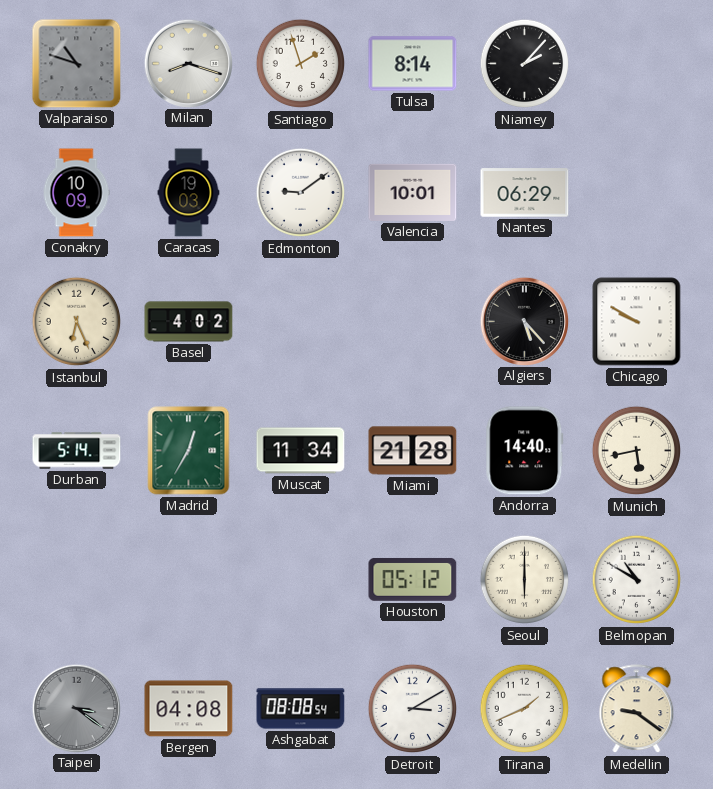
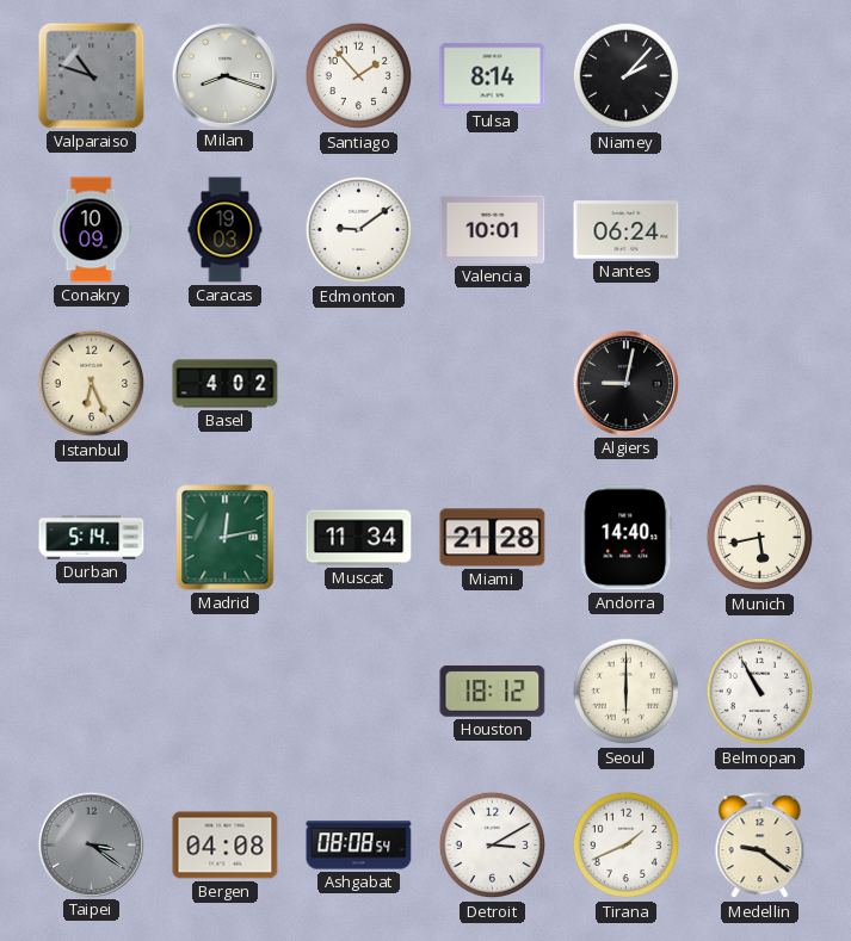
Santiago: 1:57 -> 1:53 (359, 76)
Nantes: 06:29 -> 06:24 (627, 230)
Algiers: 5:23 -> 9:02 (625, 383)
Chicago: 9:50 -> none (637, 322)
Madrid: 12:35 -> 12:13 (226, 538)
Houston: 05:12 -> 18:12 (493, 691)
Belmopan: 10:50 -> 10:55 (760, 692)
